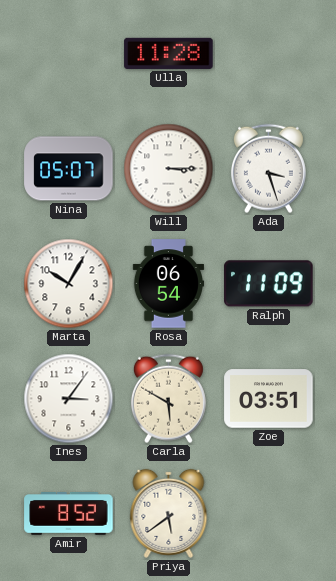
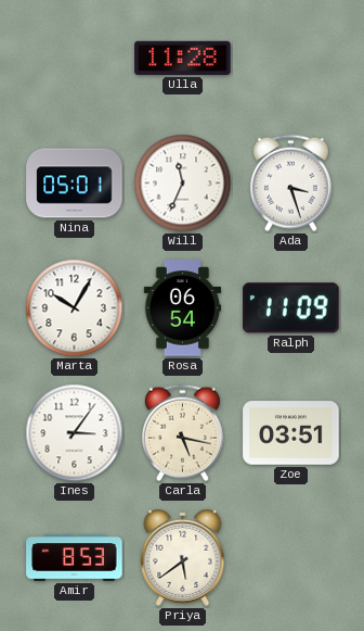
Nina: 05:07 -> 05:01 (75, 184)
Will: 3:15 -> 11:34 (183, 184)
Carla: 5:50 -> 5:17 (182, 433)
Amir: 8:52 -> 8:53 (75, 558)
